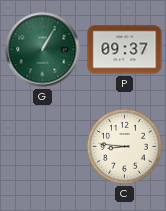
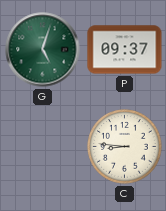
G: 1:05 -> 5:03 (43, 50)
